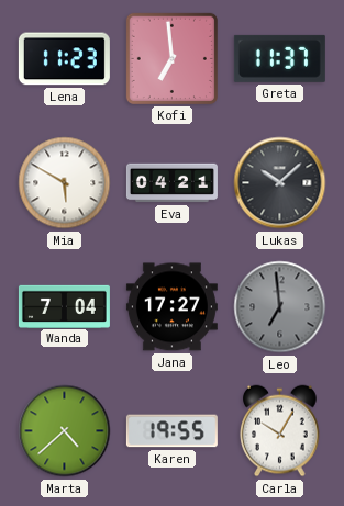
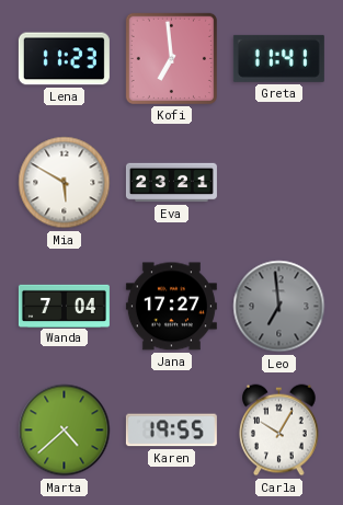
Greta: 11:37 -> 11:41 (278, 58)
Eva: 04:21 -> 23:21 (171, 183)
Lukas: 10:08 -> none (280, 183)
